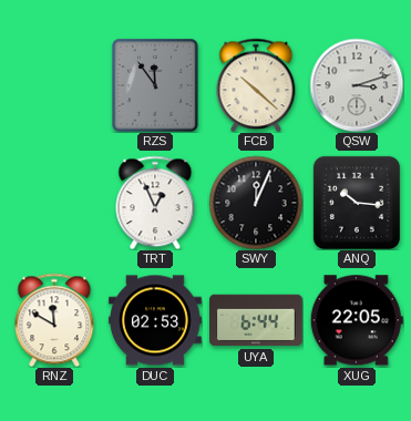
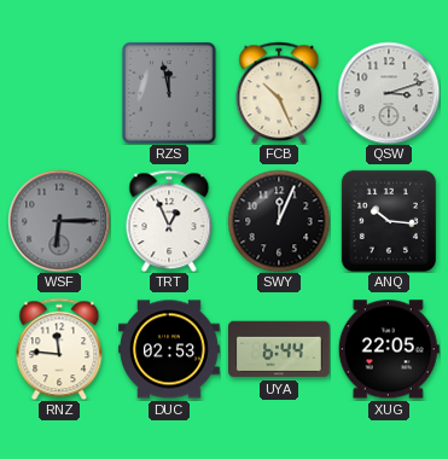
RZS: 11:54 -> 11:58 (169, 93)
FCB: 10:22 -> 10:26 (279, 93)
WSF: none -> 6:15 (59, 221)
RNZ: 11:50 -> 11:46 (59, 349)
